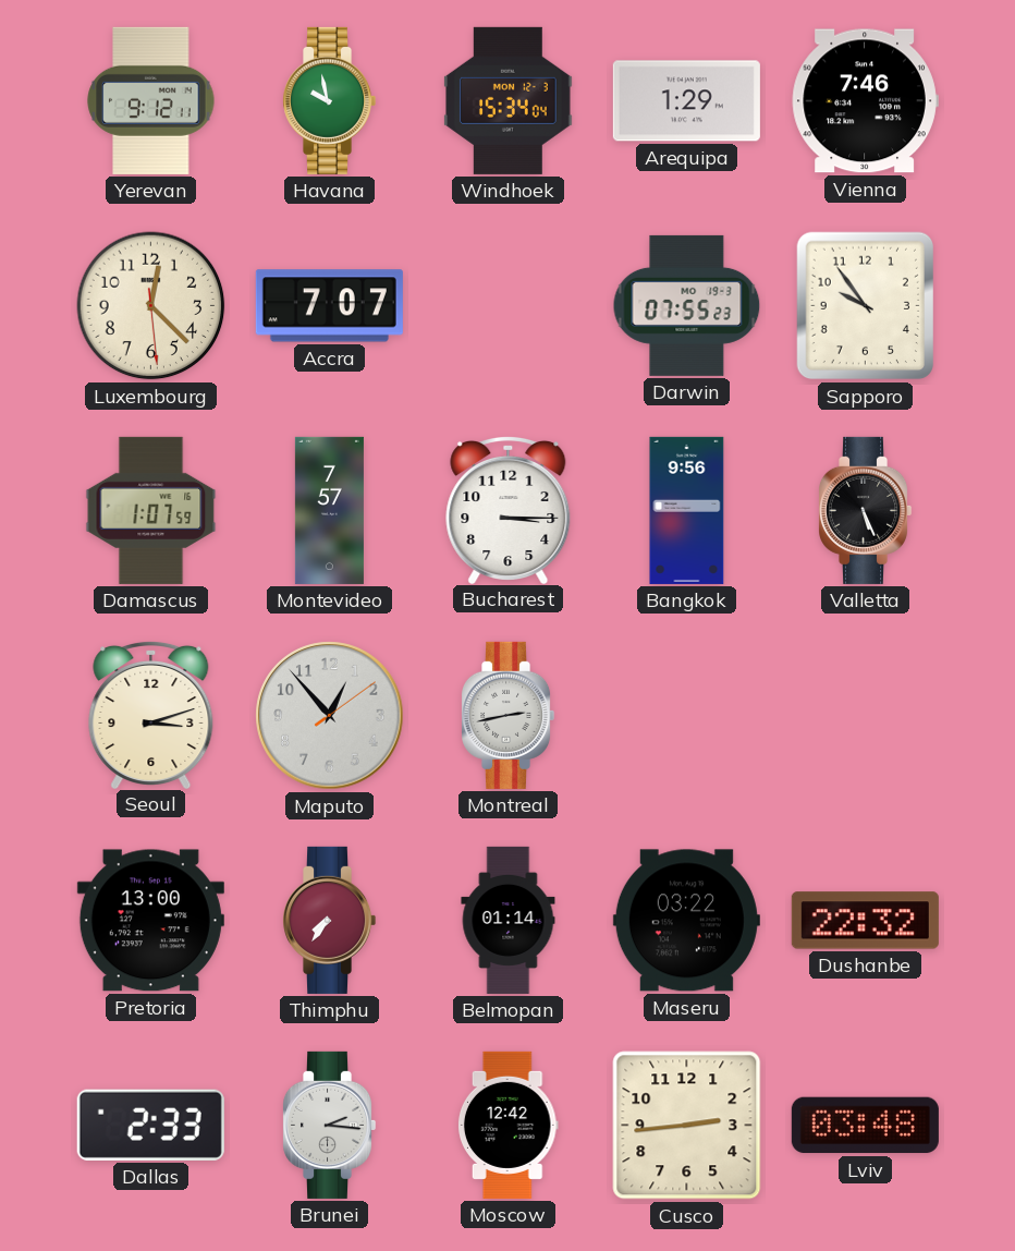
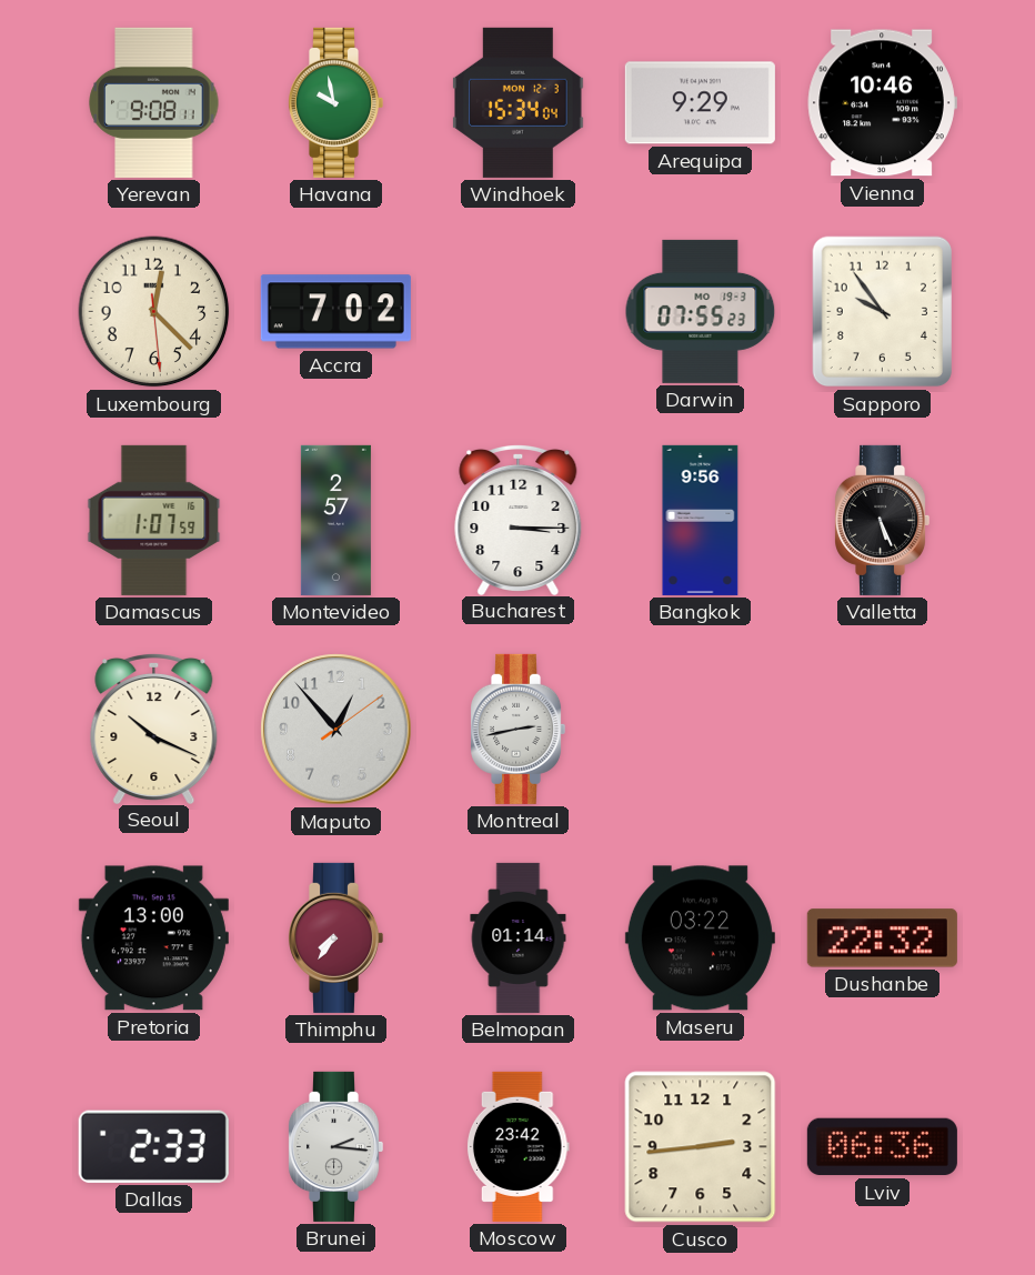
Yerevan: 9:12 -> 9:08 (154, 102)
Arequipa: 1:29 -> 9:29 (700, 103)
Vienna: 7:46 -> 10:46 (882, 103)
Accra: 7:07 -> 7:02 (335, 312)
Montevideo: 7:57 -> 2:57 (335, 520)
Seoul: 3:12 -> 10:19 (154, 727)
Moscow: 12:42 -> 23:42 (517, 1146)
Lviv: 03:48 -> 06:36 (882, 1147)
